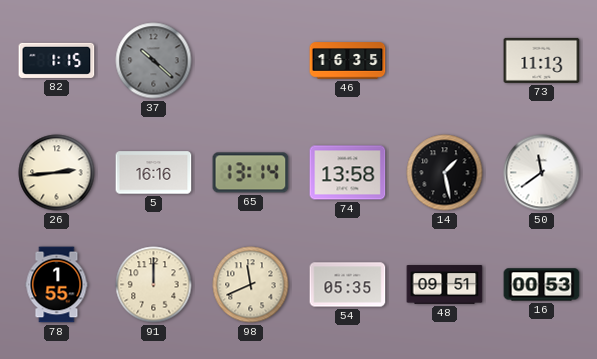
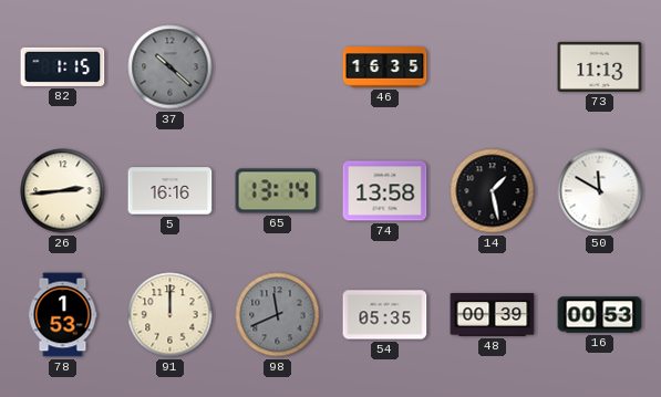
50: 11:39 -> 11:50 (600, 191)
78: 1:55 -> 1:53 (63, 315)
98 dial: cream -> grey (278, 315)
48: 09:51 -> 00:39 (493, 315)
